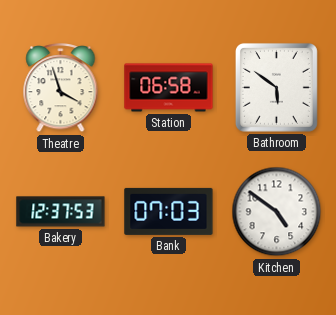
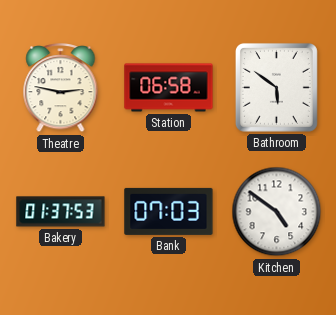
Theatre: 3:57 -> 2:47 (61, 89)
Bakery: 12:37 -> 01:37 (61, 212)
